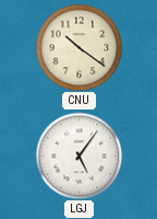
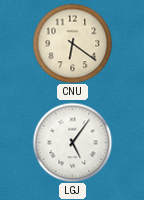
CNU: 10:21 -> 6:21 (72, 43)
